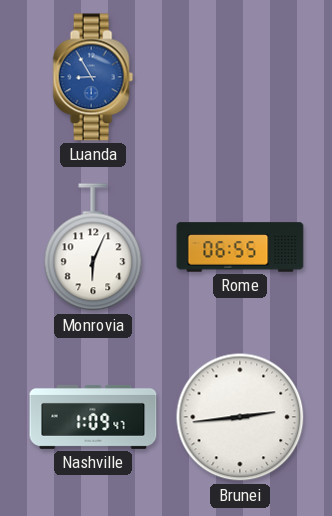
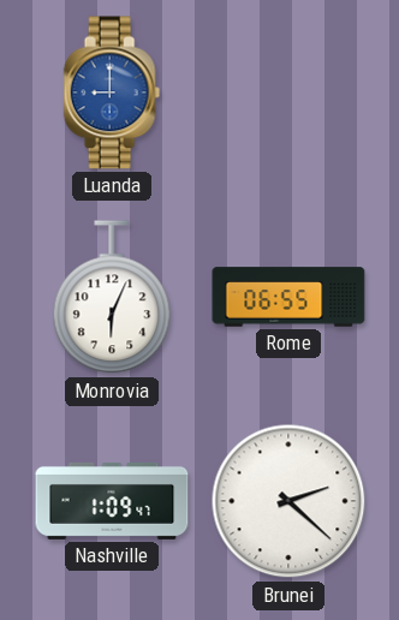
Luanda: 8:55 -> 9:00 (112, 93)
Brunei: 2:44 -> 2:22 (288, 501)
